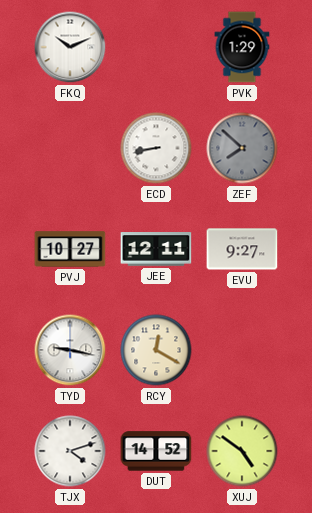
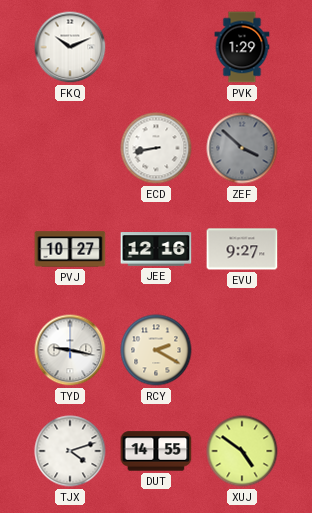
ZEF: 7:52 -> 3:52 (242, 148)
JEE: 12:11 -> 12:16 (156, 249)
RCY: 12:20 -> 2:20 (156, 350)
DUT: 14:52 -> 14:55 (156, 451)
